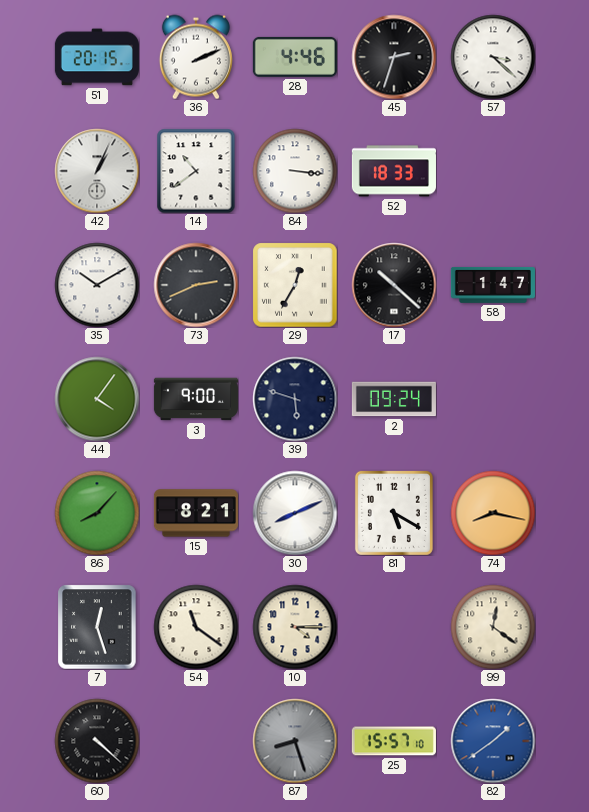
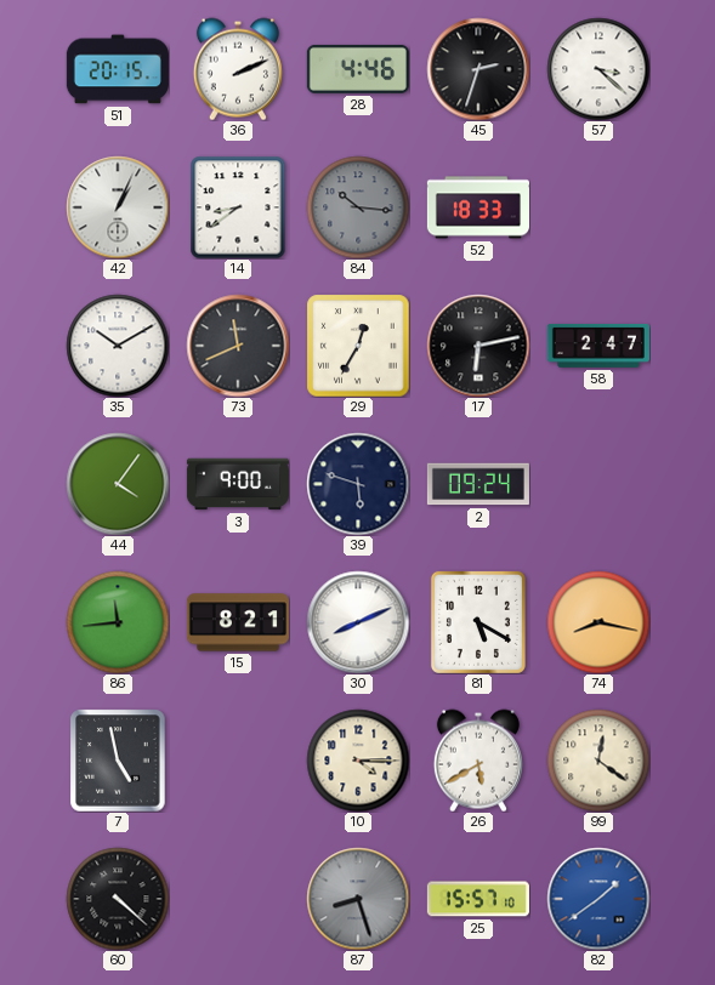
14: 10:39 -> 8:39 (238, 207)
84: 3:16 -> 10:16 (358, 207)
84 dial: white -> grey (358, 207)
73: 2:41 -> 11:41 (238, 346)
17: 10:22 -> 6:13 (478, 346)
58: 1:47 -> 2:47 (598, 347)
86: 8:07 -> 11:44 (118, 622)
7: 12:27 -> 4:58 (118, 761)
54: 11:21 -> none (196, 627)
26: none -> 5:40 (478, 761)
